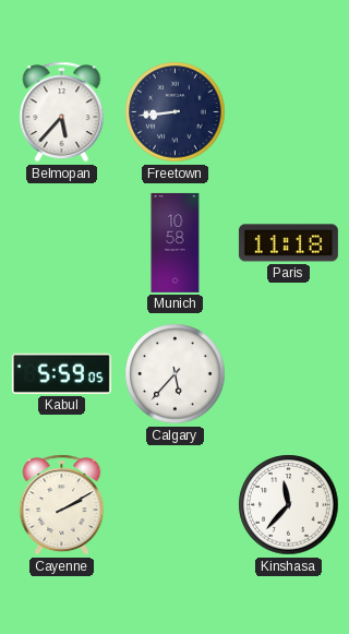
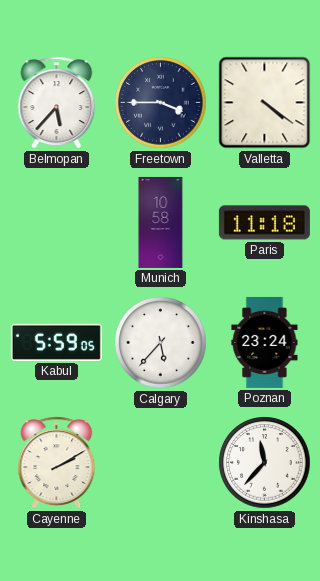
Freetown: 8:44 -> 3:45 (161, 103)
Valletta: none -> 4:21 (265, 103)
Poznan: none -> 23:24 (265, 342)
